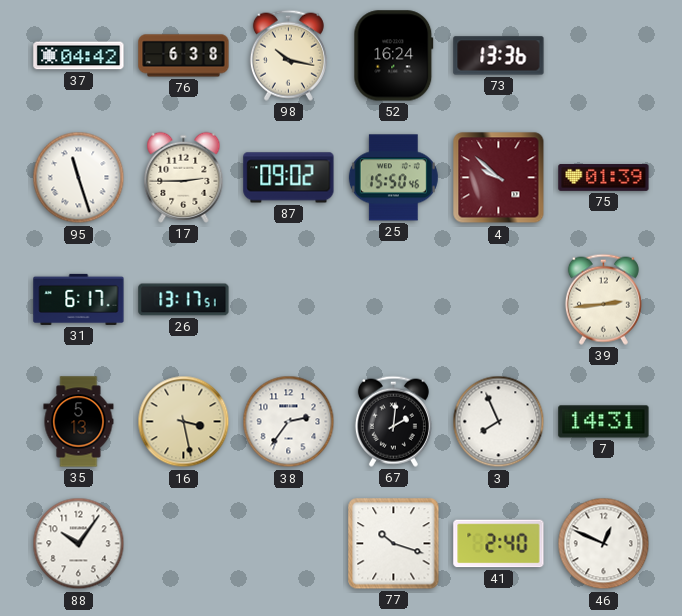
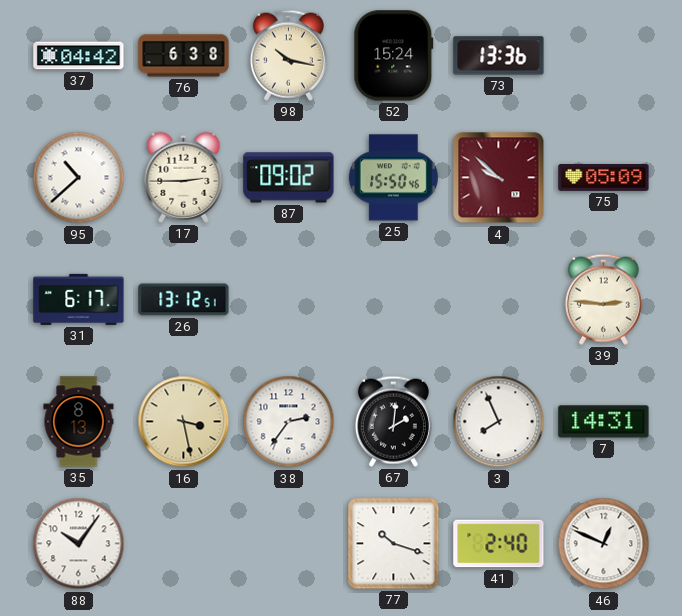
52: 16:24 -> 15:24 (394, 56)
95: 11:27 -> 10:38 (79, 178)
75: 01:39 -> 05:09 (604, 178)
26: 13:17 -> 13:12 (184, 300)
39: 2:44 -> 2:46 (603, 299)
35: 5:13 -> 8:13 (79, 422)
